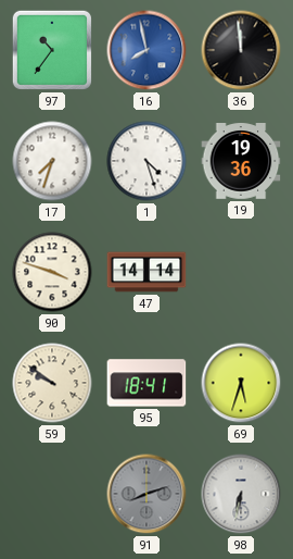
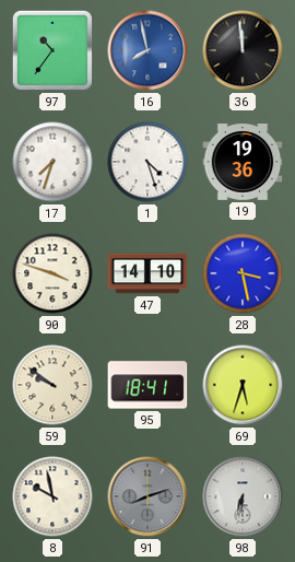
47: 14:14 -> 14:10 (147, 273)
28: none -> 3:28 (243, 273)
8: none -> 9:58 (52, 496)
